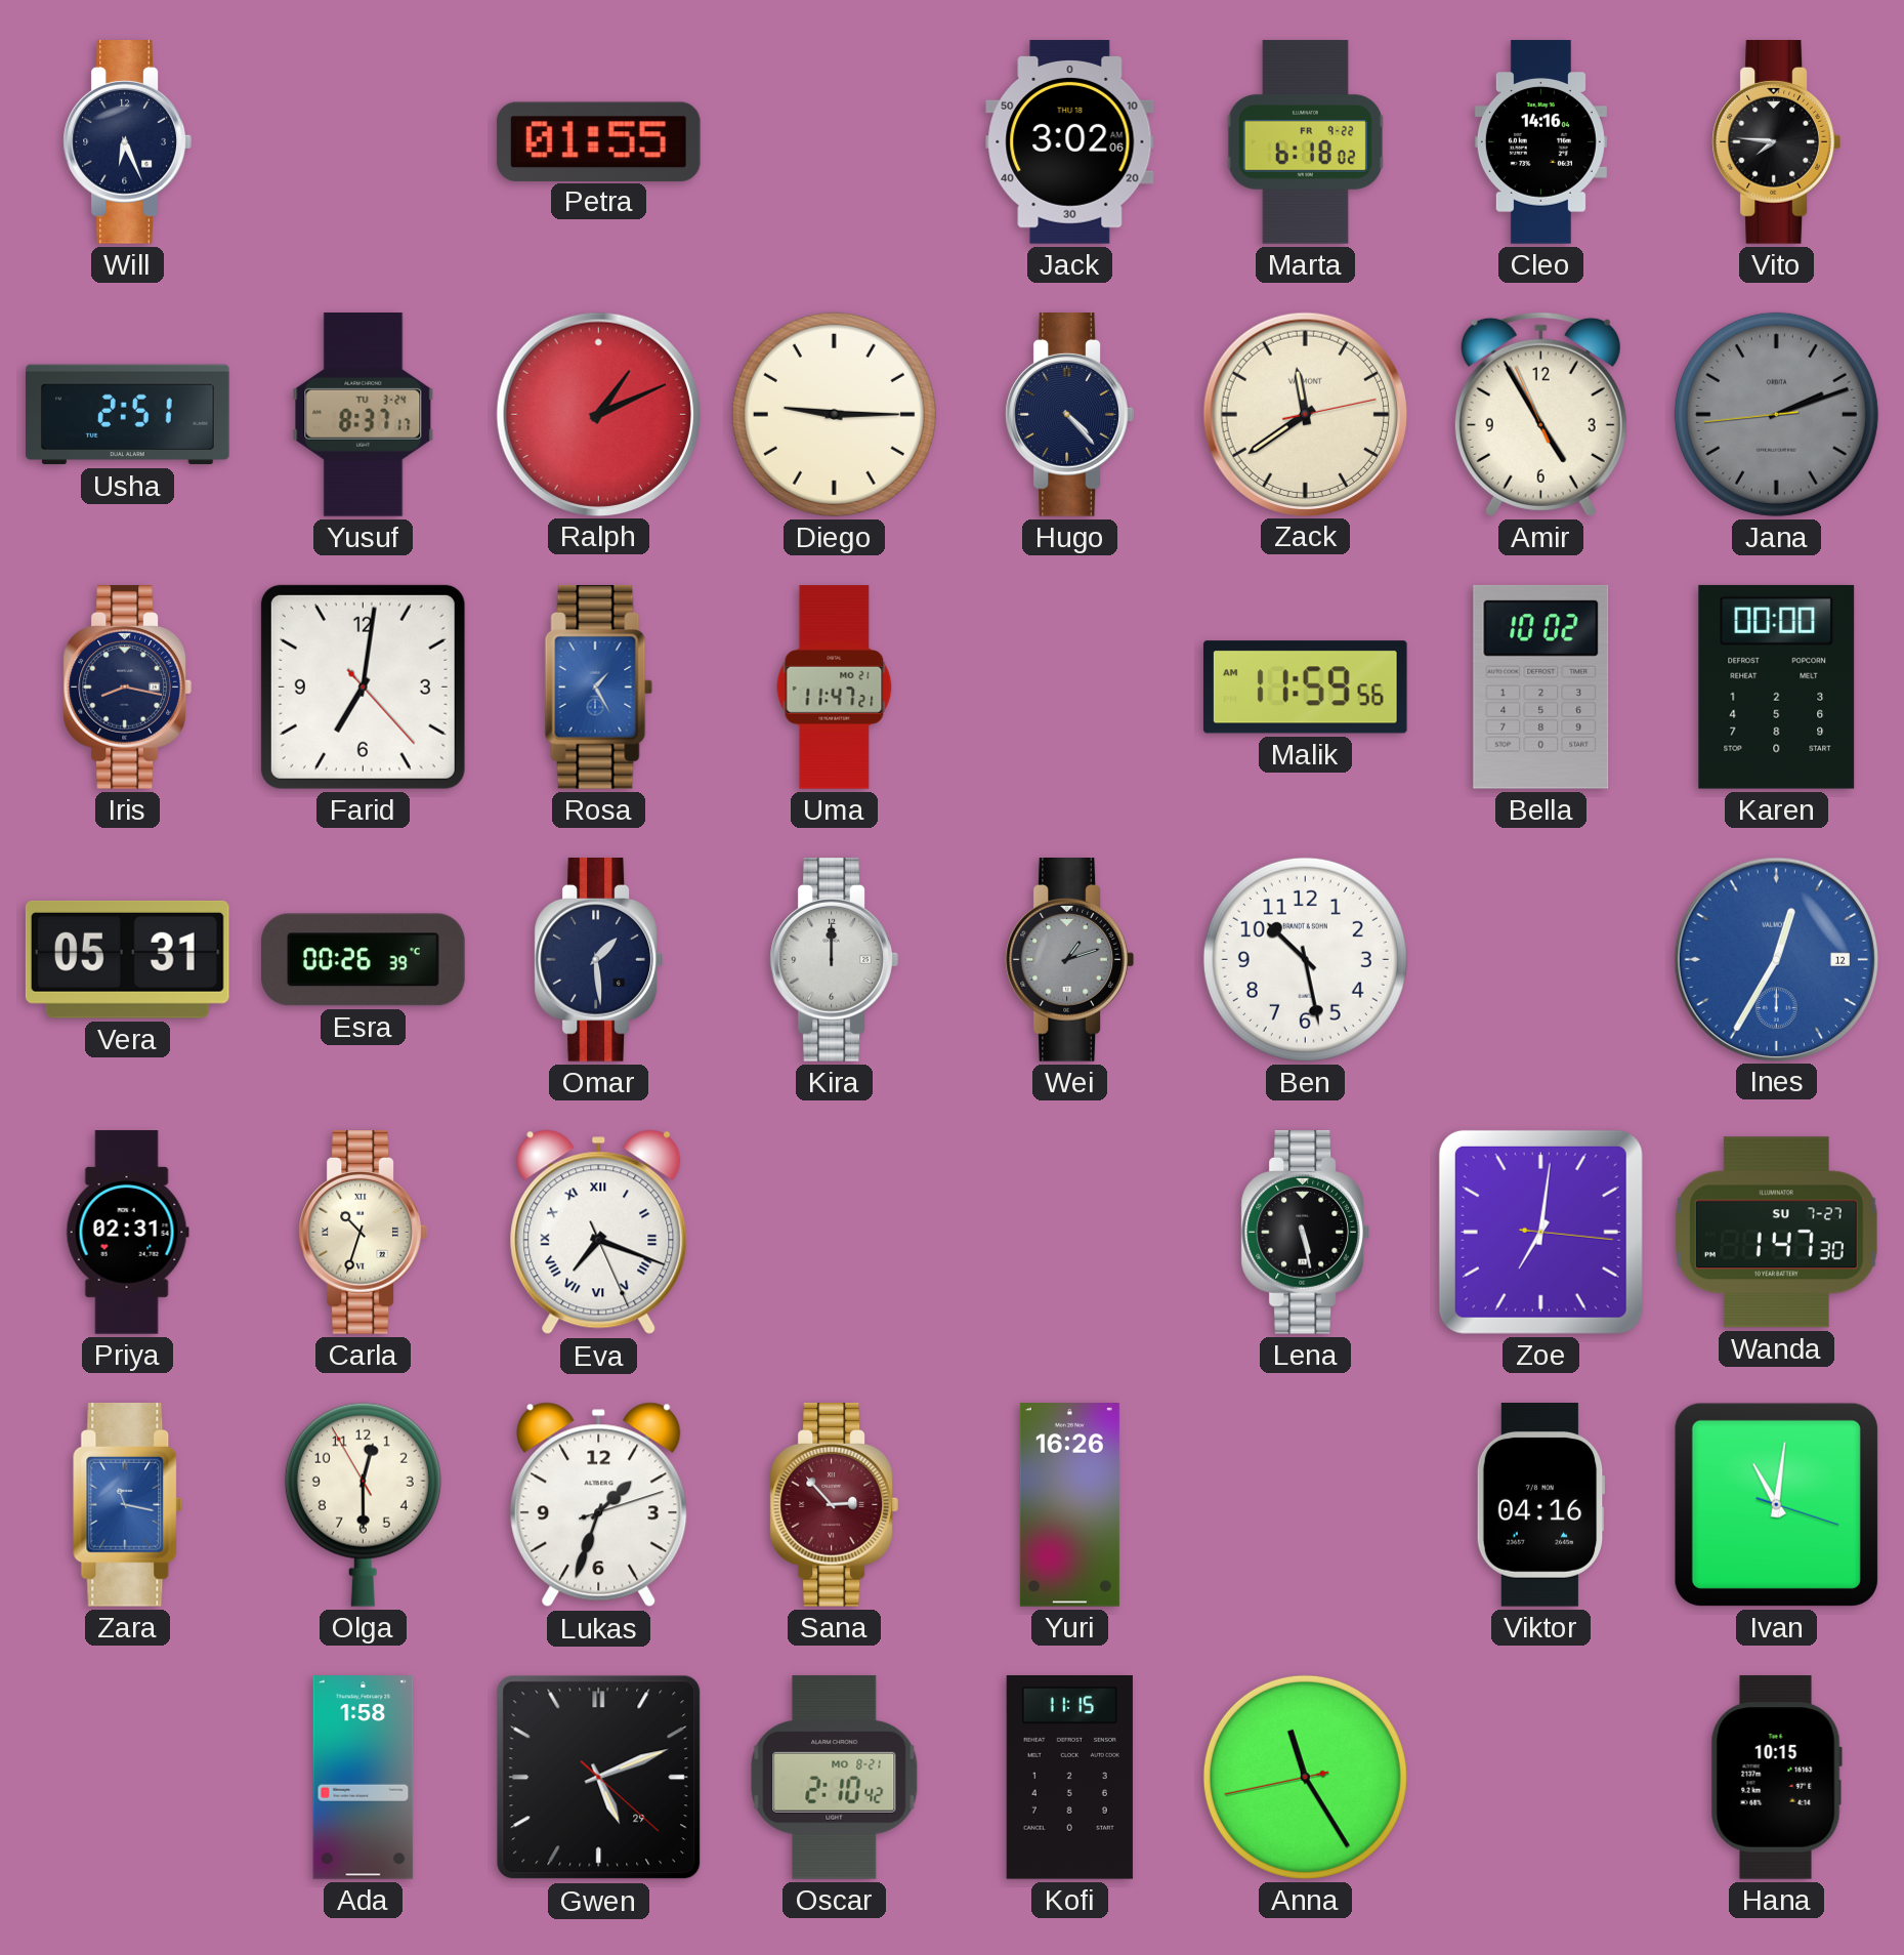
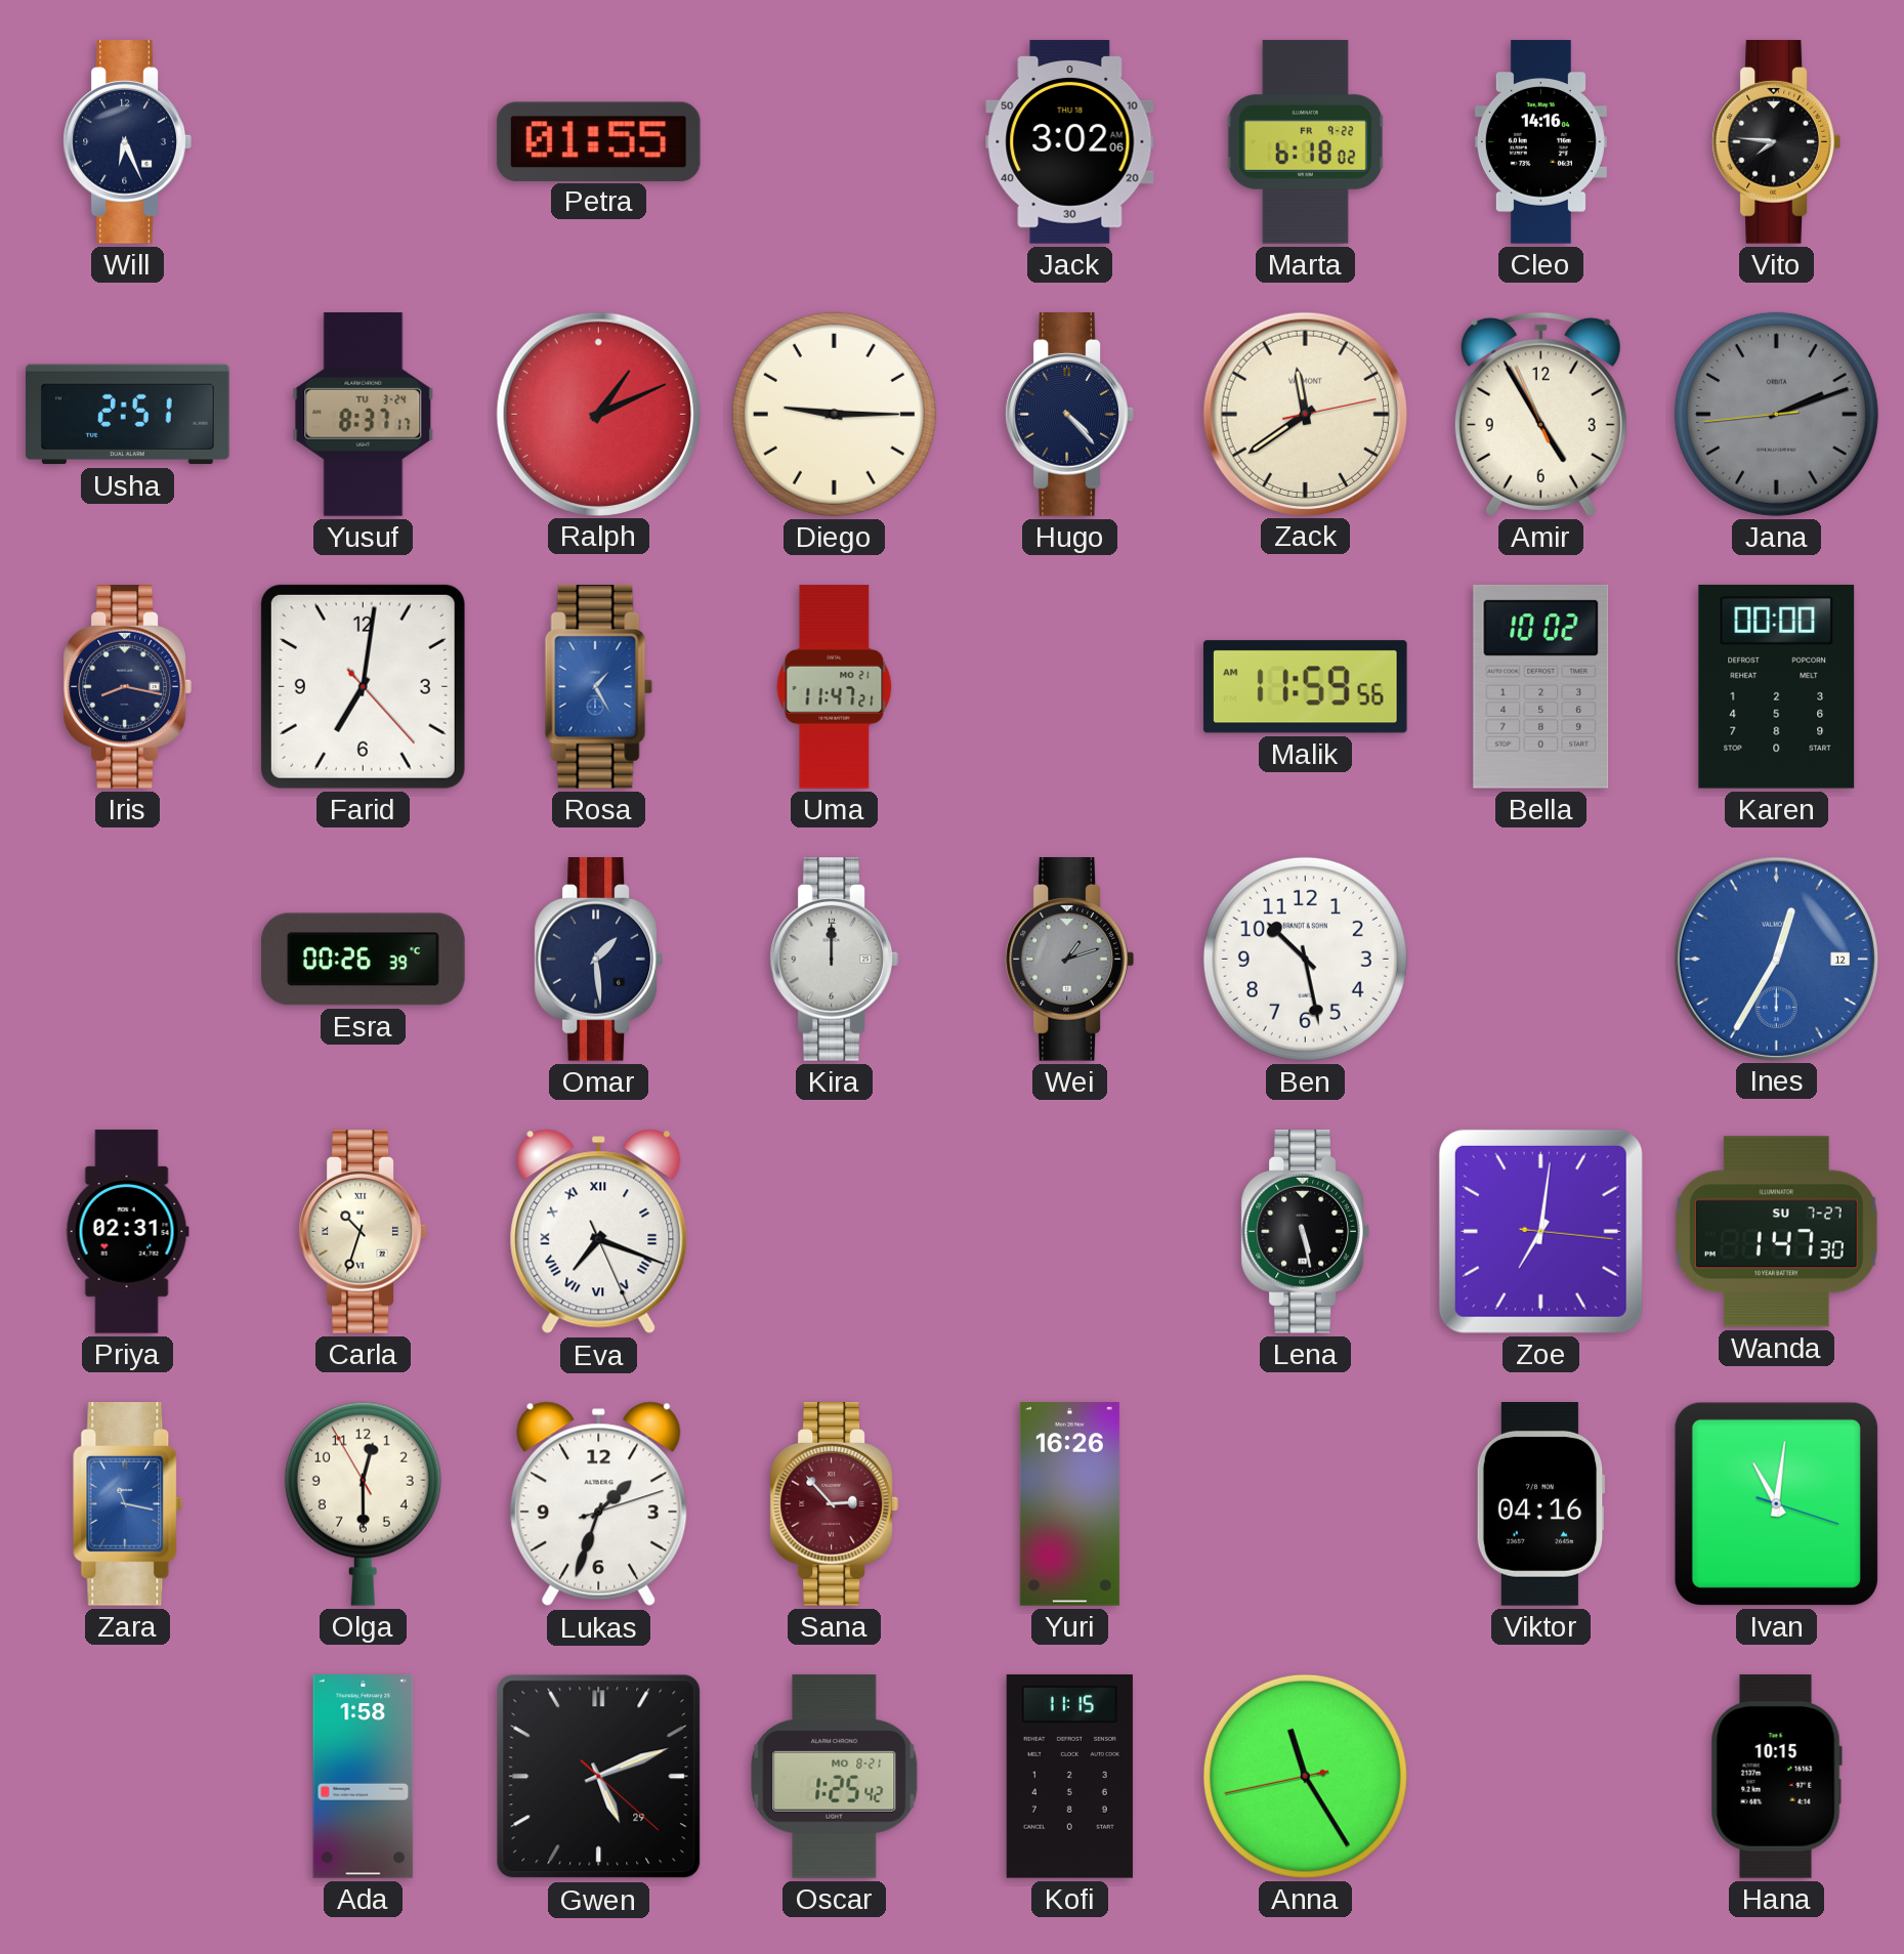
Vera: 05:31 -> none (127, 959)
Oscar: 2:10 -> 1:25 (835, 1777)
